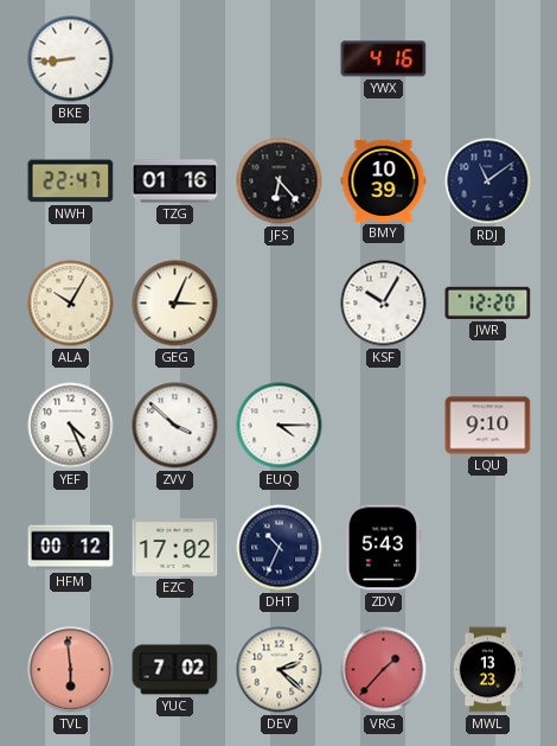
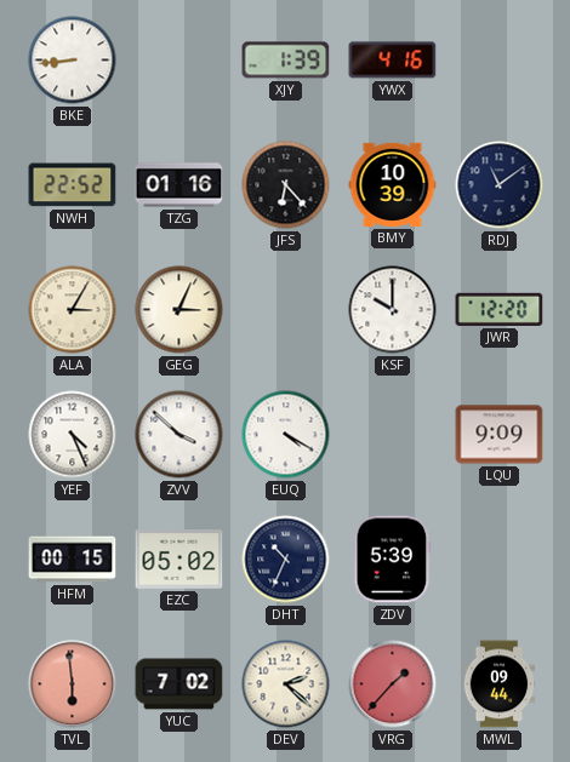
XJY: none -> 1:39 (286, 61)
NWH: 22:47 -> 22:52 (73, 185)
ALA: 10:05 -> 3:05 (73, 310)
KSF: 10:05 -> 10:00 (393, 310)
EUQ: 4:15 -> 4:20 (286, 435)
LQU: 9:10 -> 9:09 (500, 435)
HFM: 00:12 -> 00:15 (73, 560)
EZC: 17:02 -> 05:02 (179, 560)
ZDV: 5:43 -> 5:39 (393, 560)
MWL: 13:23 -> 09:44 (500, 684)
